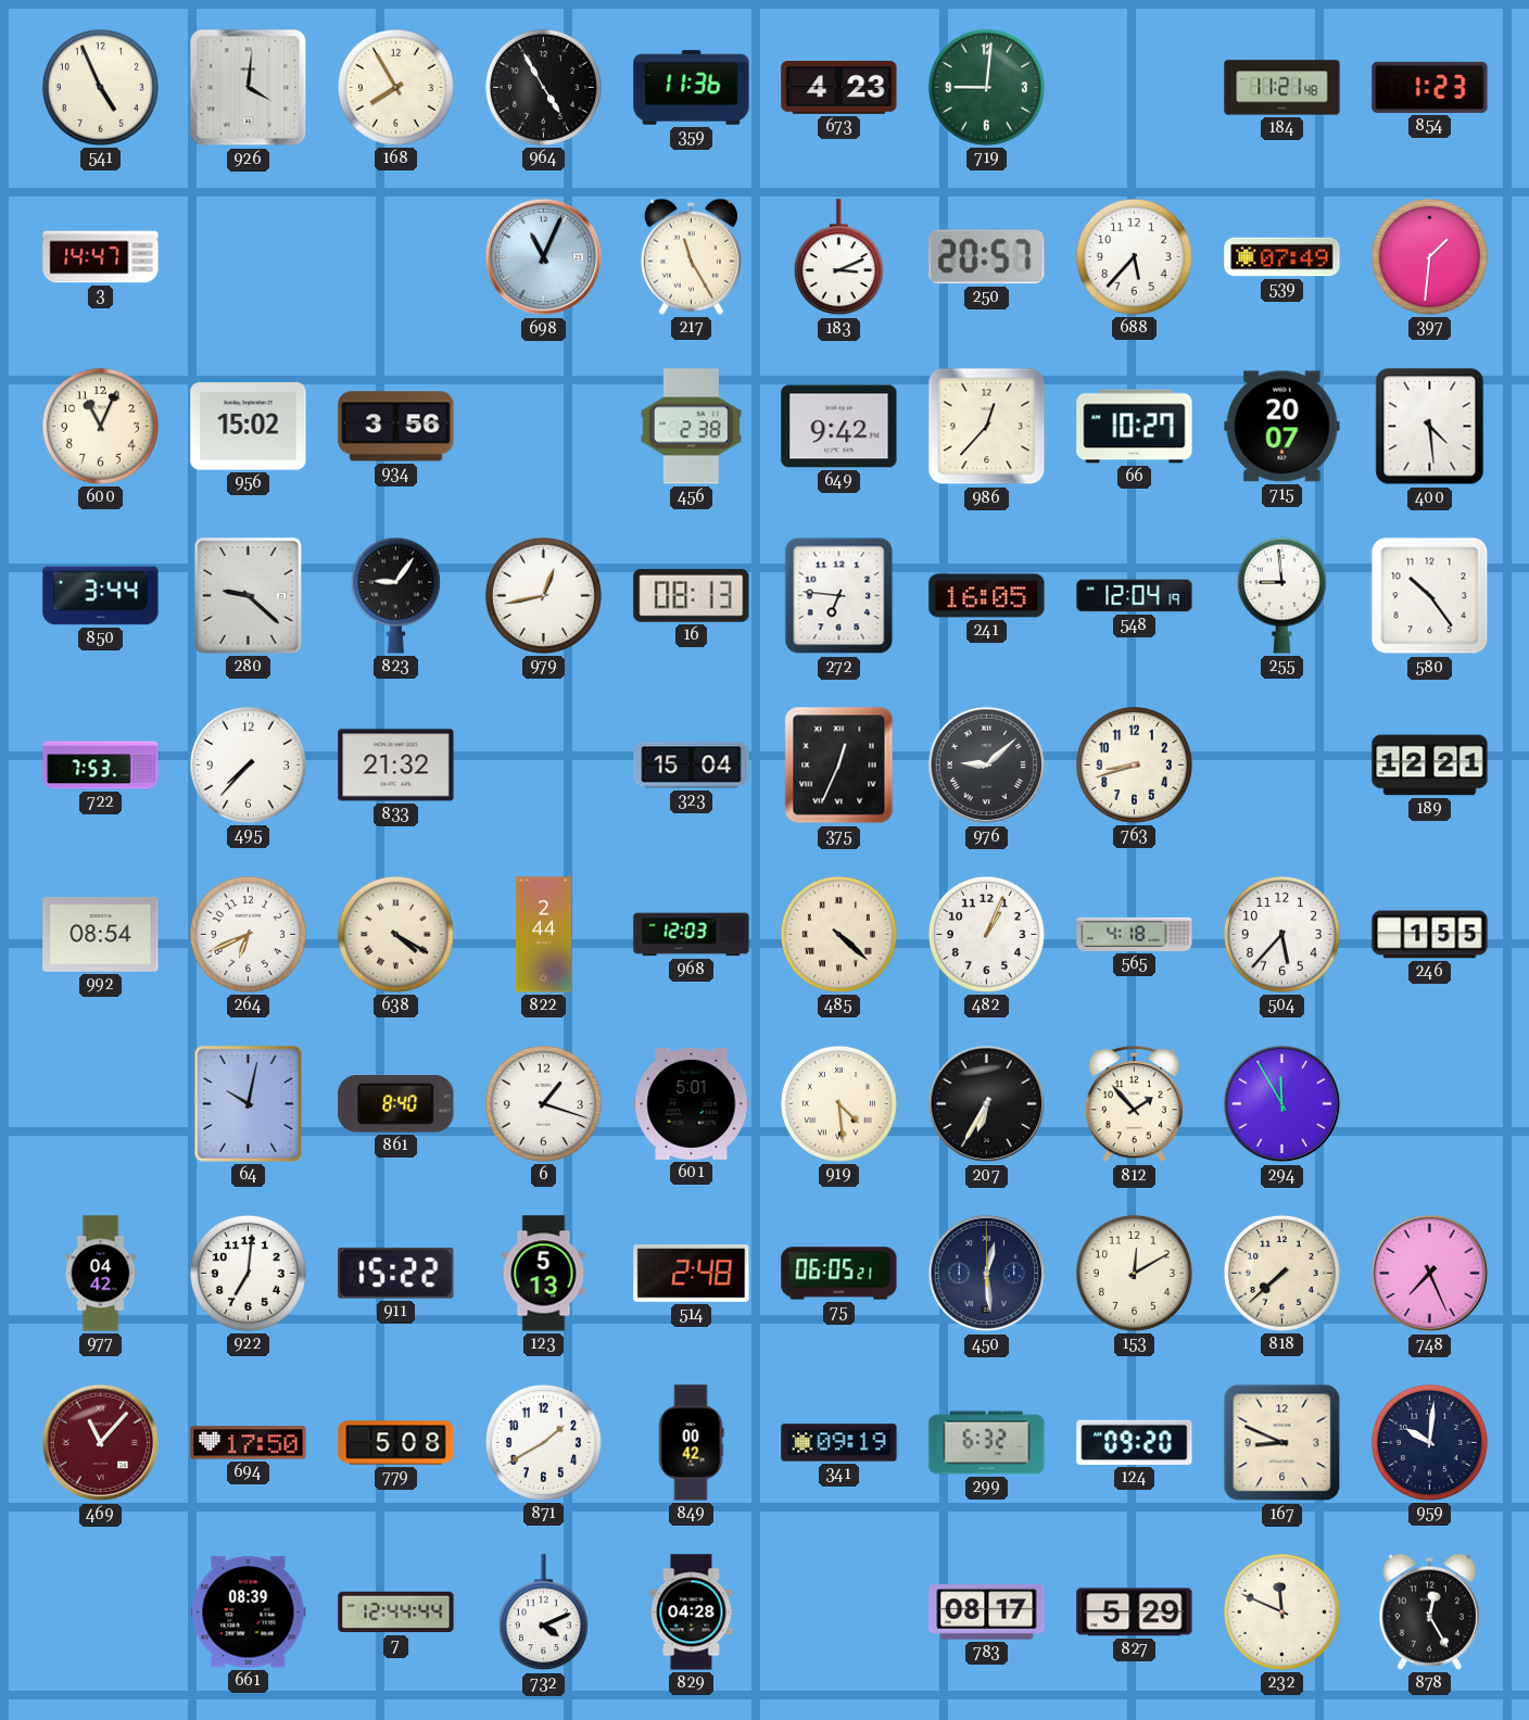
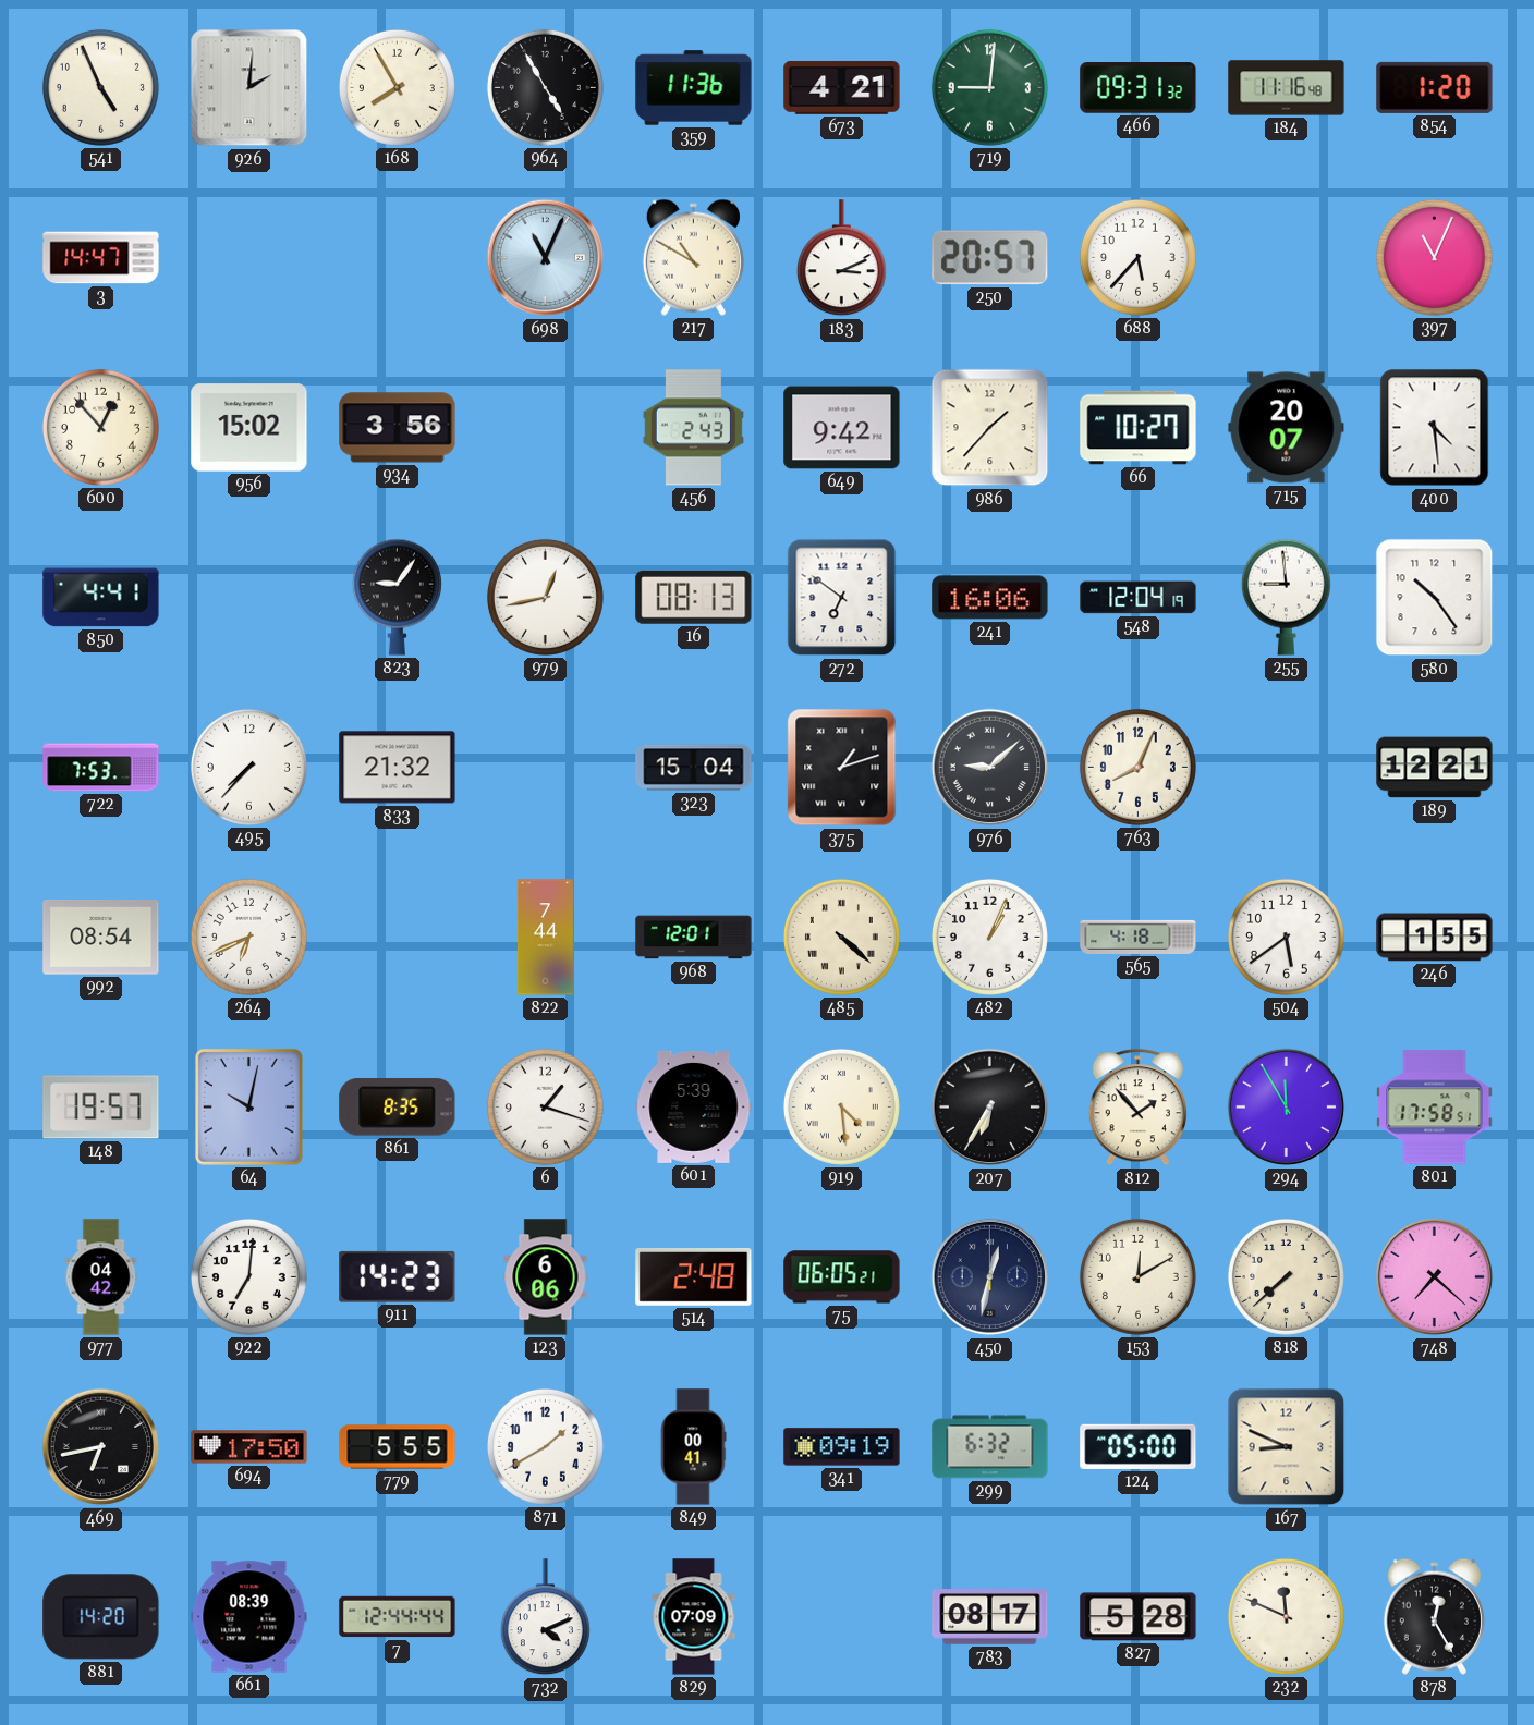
926: 4:01 -> 2:01 (249, 88)
673: 4:23 -> 4:21 (842, 87)
466: none -> 09:31 (1139, 88)
184: 11:21 -> 11:16 (1287, 88)
854: 1:23 -> 1:20 (1435, 87)
217: 11:25 -> 10:50 (693, 257)
539: 07:49 -> none (1282, 257)
397: 1:31 -> 11:04 (1434, 257)
600: 11:04 -> 12:53 (100, 427)
456: 2:38 -> 2:43 (693, 428)
986: 12:37 -> 1:37 (990, 428)
850: 3:44 -> 4:41 (101, 598)
280: 9:22 -> none (248, 595)
272: 6:46 -> 6:51 (842, 598)
241: 16:05 -> 16:06 (990, 598)
375: 12:34 -> 1:12 (842, 768)
763: 8:42 -> 8:04 (1137, 767)
638: 4:20 -> none (395, 934)
822: 2:44 -> 7:44 (545, 938)
968: 12:03 -> 12:01 (694, 938)
504: 5:37 -> 5:39 (1286, 937)
148: none -> 19:57 (101, 1108)
861: 8:40 -> 8:35 (398, 1108)
601: 5:01 -> 5:39 (694, 1106)
801: none -> 17:58 (1435, 1108)
911: 15:22 -> 14:23 (398, 1276)
123: 5:13 -> 6:06 (546, 1277)
450: 12:29 -> 12:32 (990, 1277)
748: 7:26 -> 7:22 (1435, 1277)
469: 11:07 -> 6:43 (101, 1447)
469 dial: burgundy -> black (101, 1447)
779: 5:08 -> 5:55 (398, 1447)
849: 00:42 -> 00:41 (693, 1447)
124: 09:20 -> 05:00 (1139, 1446)
959: 10:01 -> none (1429, 1442)
881: none -> 14:20 (101, 1617)
829: 04:28 -> 07:09 (694, 1617)
827: 5:29 -> 5:28 (1139, 1617)
